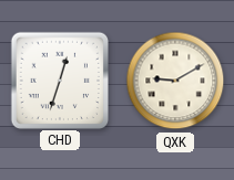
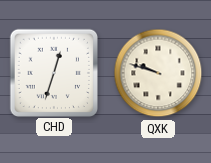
QXK: 9:10 -> 9:48 (158, 73)
